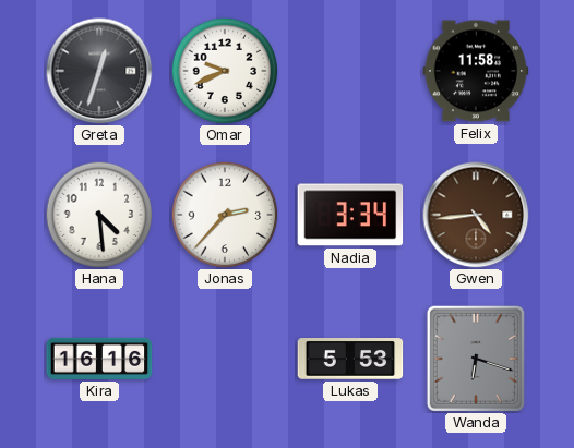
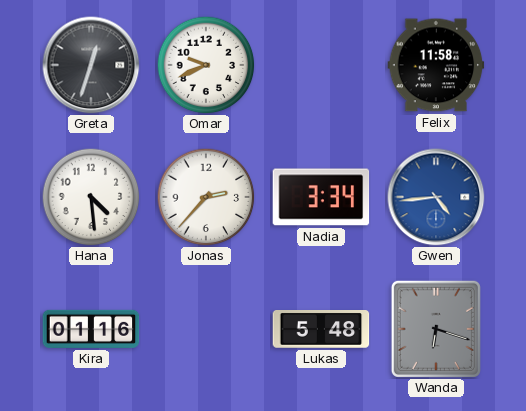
Gwen dial: brown -> blue (436, 197)
Kira: 16:16 -> 01:16 (91, 329)
Lukas: 5:53 -> 5:48 (321, 329)
